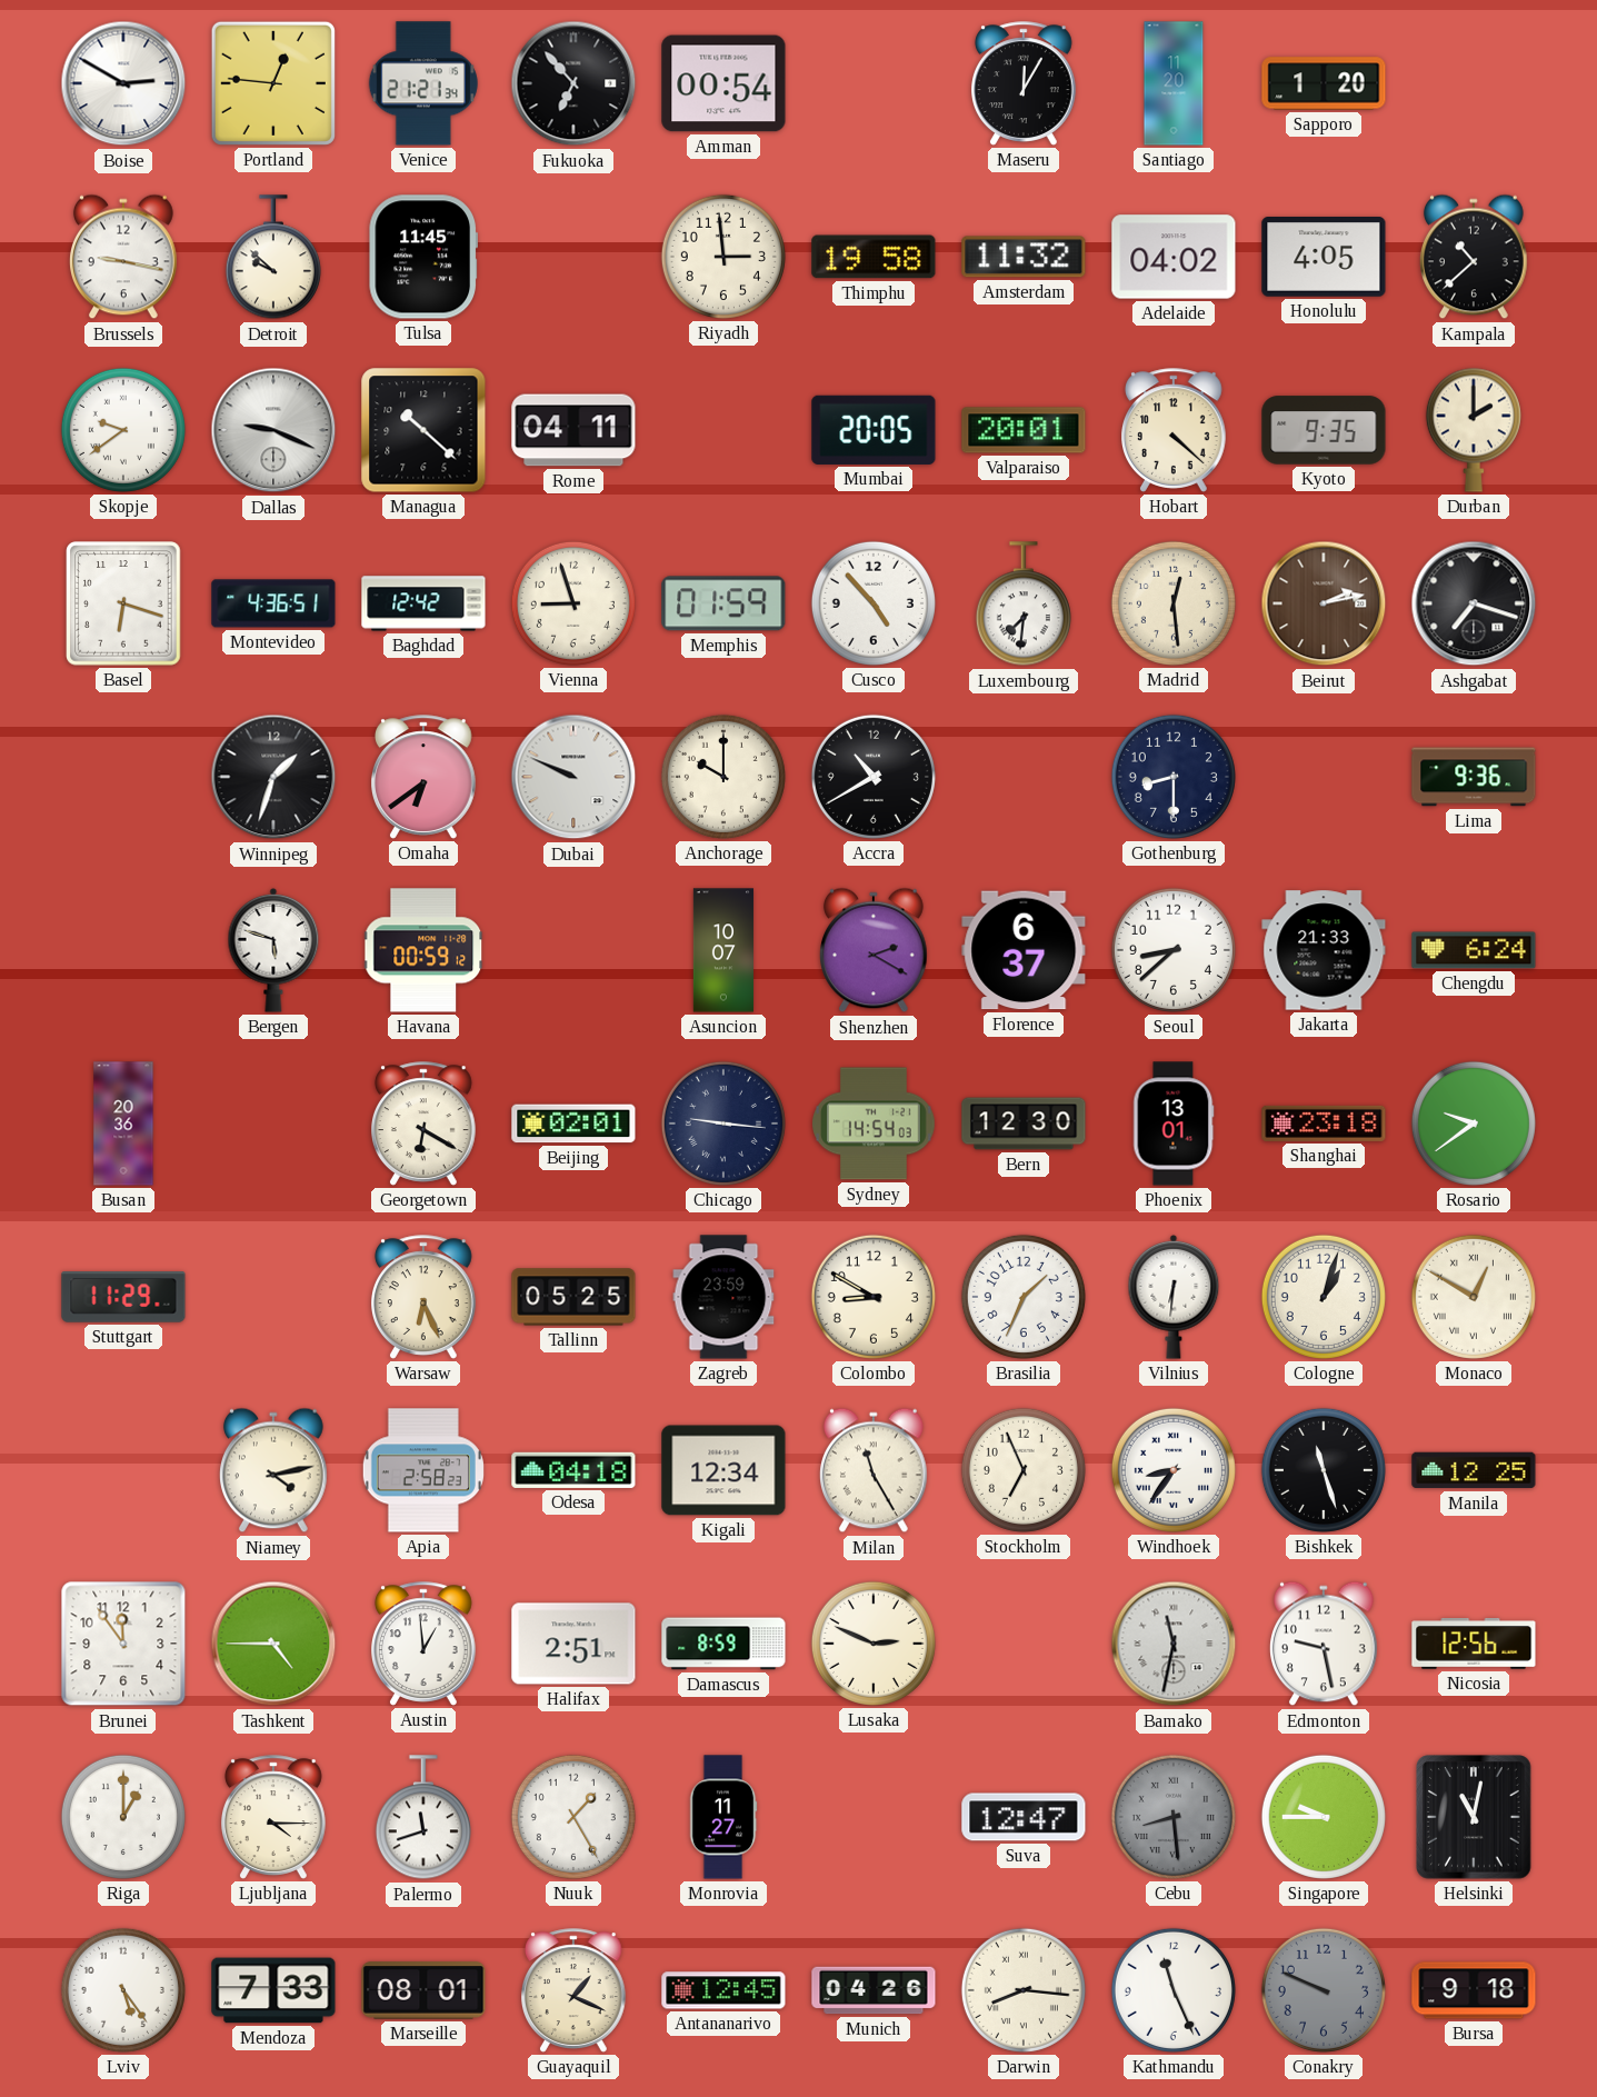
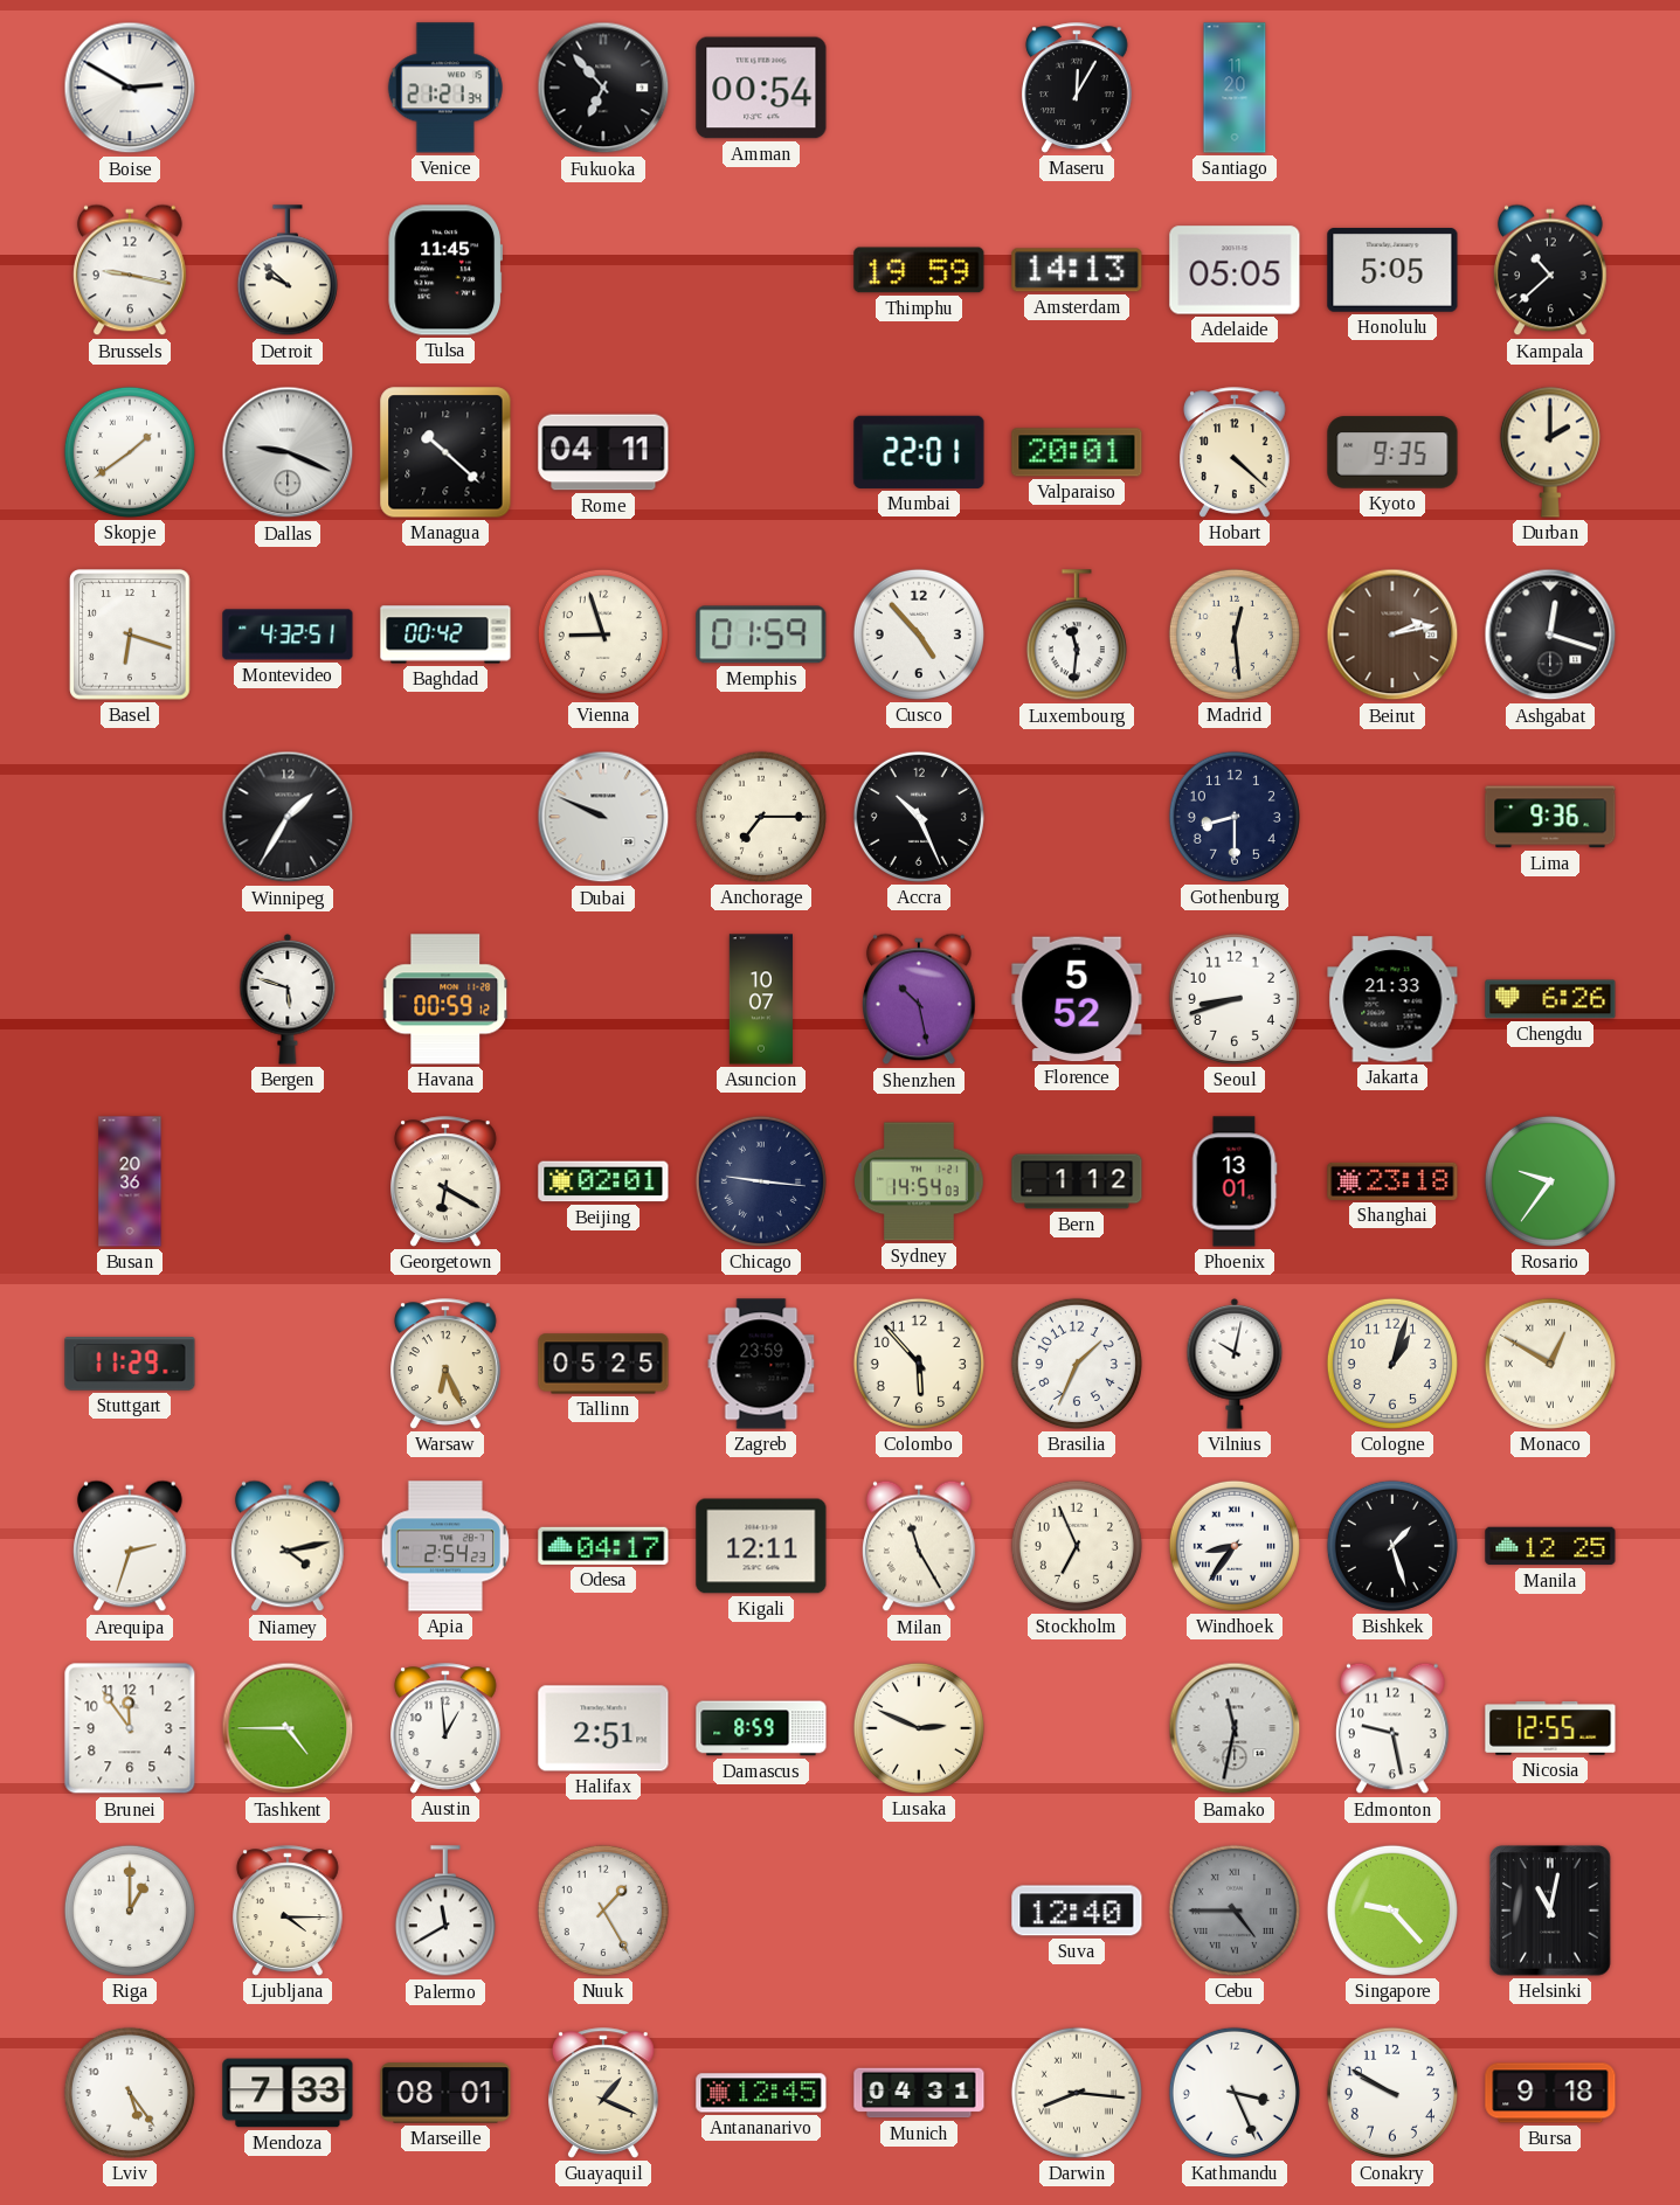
Portland: 12:46 -> none (273, 83)
Sapporo: 1:20 -> none (1324, 83)
Riyadh: 2:59 -> none (723, 257)
Thimphu: 19:58 -> 19:59 (919, 270)
Amsterdam: 11:32 -> 14:13 (1077, 270)
Adelaide: 04:02 -> 05:05 (1235, 270)
Honolulu: 4:05 -> 5:05 (1392, 270)
Skopje: 9:39 -> 1:39 (130, 452)
Mumbai: 20:05 -> 22:01 (919, 452)
Montevideo: 4:36 -> 4:32 (288, 635)
Baghdad: 12:42 -> 00:42 (445, 635)
Luxembourg: 7:31 -> 11:31 (1077, 636)
Ashgabat: 7:18 -> 12:18 (1550, 635)
Winnipeg: 1:33 -> 1:35 (288, 817)
Omaha: 6:39 -> none (425, 777)
Anchorage: 10:00 -> 7:15 (761, 817)
Accra: 10:40 -> 10:26 (919, 817)
Shenzhen: 2:20 -> 10:28 (920, 999)
Florence: 6:37 -> 5:52 (1077, 999)
Seoul: 8:38 -> 8:42 (1235, 999)
Chengdu: 6:24 -> 6:26 (1550, 999)
Bern: 12:30 -> 1:12 (1077, 1181)
Rosario: 9:39 -> 9:36 (1550, 1181)
Colombo: 8:50 -> 5:53 (919, 1364)
Vilnius: 6:31 -> 10:02 (1235, 1364)
Arequipa: none -> 2:33 (131, 1546)
Apia: 2:58 -> 2:54 (445, 1546)
Odesa: 04:18 -> 04:17 (603, 1546)
Kigali: 12:34 -> 12:11 (761, 1546)
Bishkek: 11:27 -> 1:27 (1392, 1546)
Nicosia: 12:56 -> 12:55 (1550, 1729)
Palermo: 11:42 -> 11:40 (445, 1912)
Monrovia: 11:27 -> none (723, 1817)
Suva: 12:47 -> 12:40 (1077, 1911)
Cebu: 8:29 -> 4:45 (1235, 1911)
Singapore: 9:45 -> 9:23 (1392, 1911)
Munich: 04:26 -> 04:31 (919, 2093)
Kathmandu: 11:26 -> 3:26 (1235, 2093)
Conakry: 9:49 -> 9:50 (1392, 2093)
Conakry dial: grey -> white (1392, 2093)
